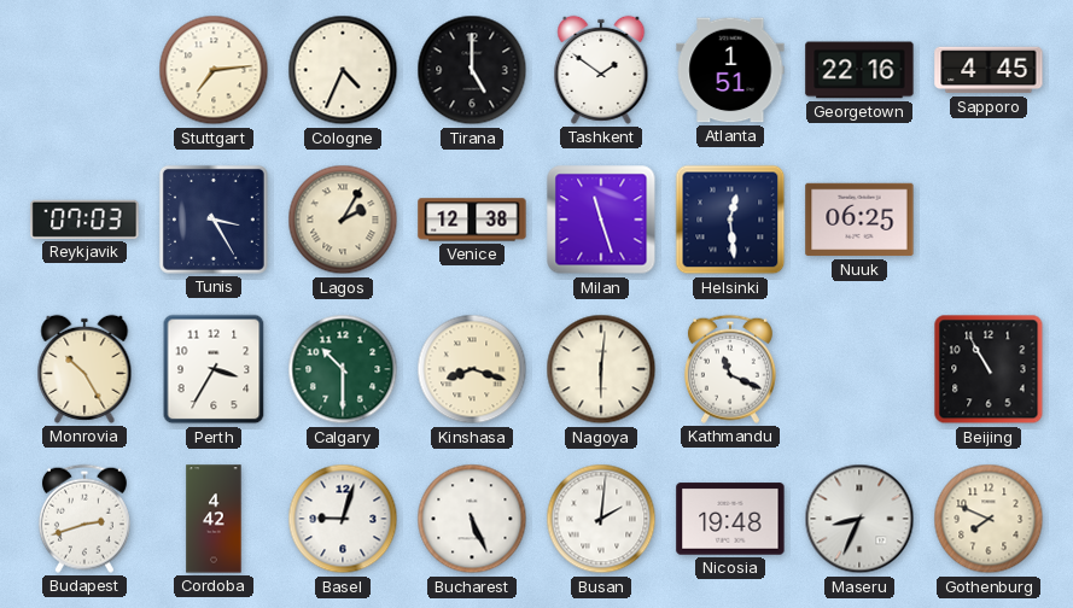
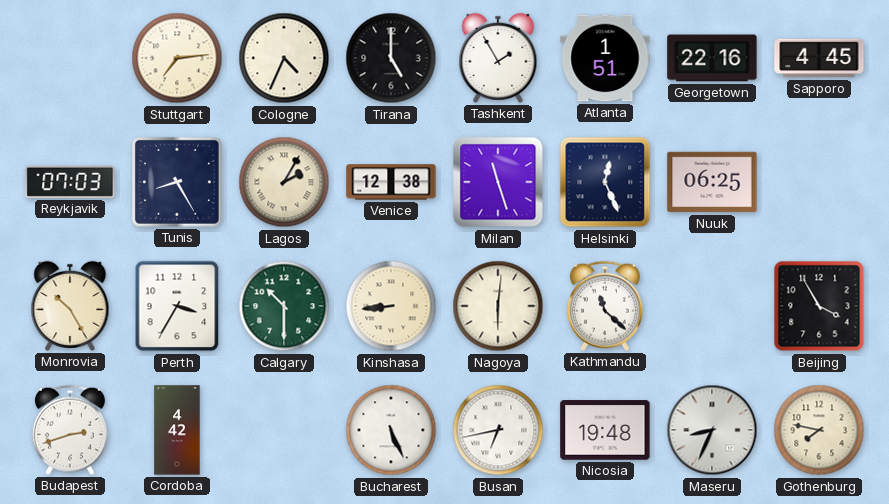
Tashkent: 1:51 -> 1:55 (498, 58)
Tunis: 3:25 -> 8:25 (177, 182)
Helsinki: 12:29 -> 12:26 (605, 182)
Kinshasa: 8:18 -> 8:44 (391, 306)
Kathmandu: 11:19 -> 11:22 (605, 306)
Beijing: 10:55 -> 3:55 (819, 306)
Basel: 9:03 -> none (343, 519)
Busan: 2:01 -> 6:43 (498, 430)
Gothenburg: 7:49 -> 7:47 (819, 430)
